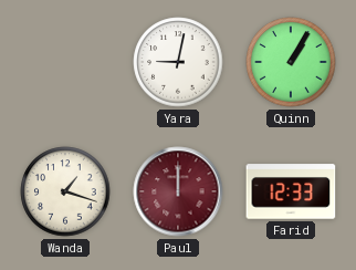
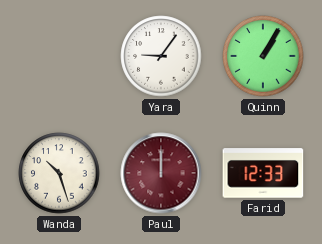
Yara: 9:02 -> 9:06 (161, 56)
Wanda: 1:18 -> 10:27 (59, 173)
